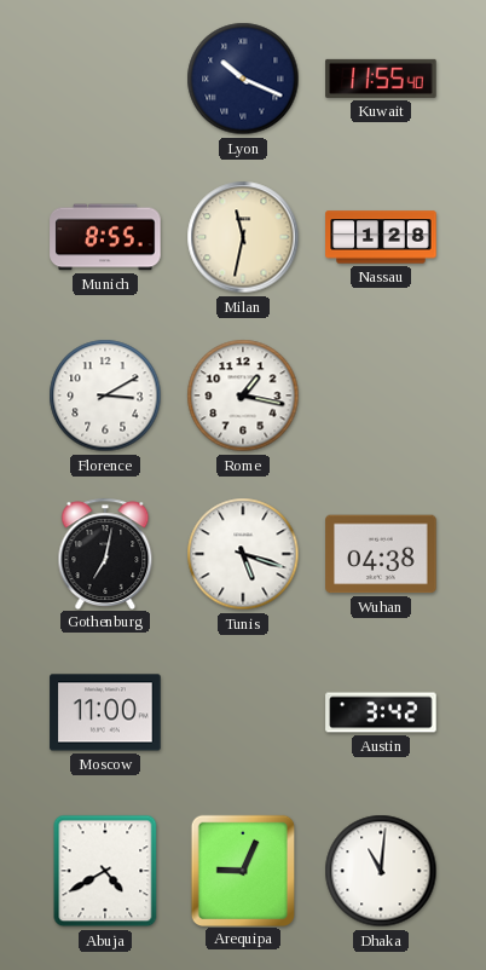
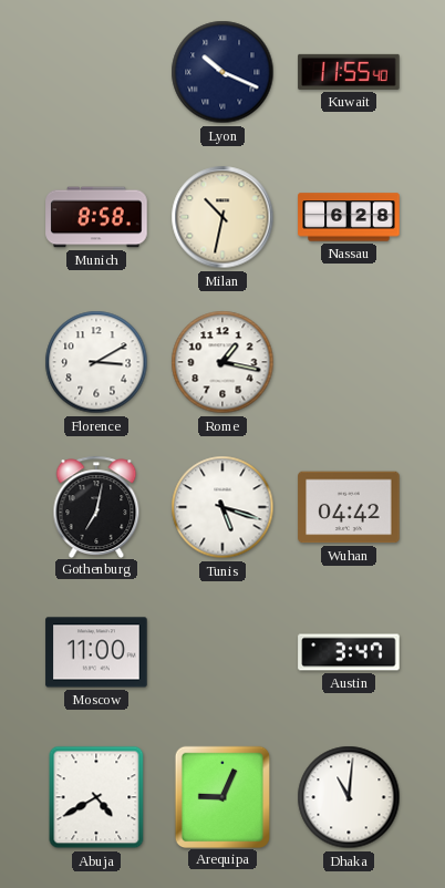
Munich: 8:55 -> 8:58 (96, 217)
Milan: 11:32 -> 10:32 (222, 217)
Nassau: 1:28 -> 6:28 (349, 217)
Wuhan: 04:38 -> 04:42 (349, 507)
Austin: 3:42 -> 3:47 (349, 652)
